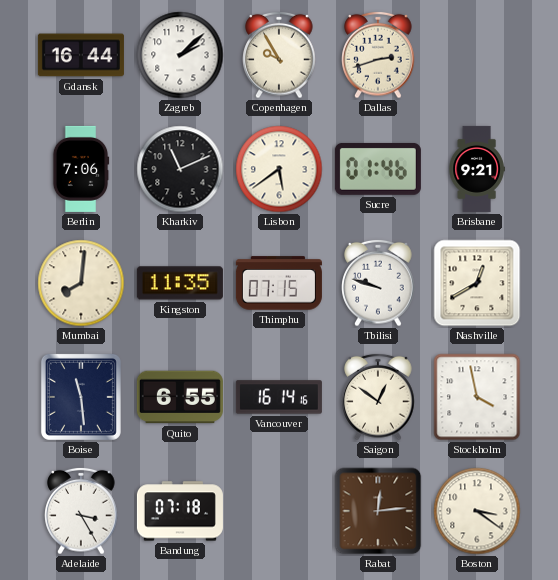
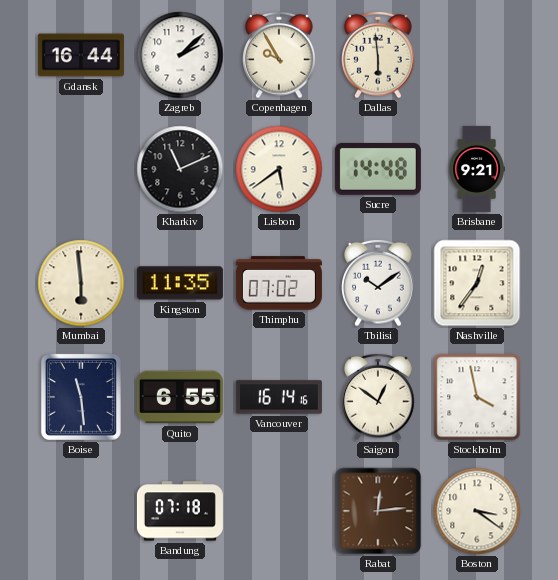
Dallas: 2:42 -> 5:59 (378, 55)
Berlin: 7:06 -> none (81, 169)
Sucre: 01:46 -> 14:48 (378, 169)
Mumbai: 8:01 -> 5:59 (81, 283)
Thimphu: 07:15 -> 07:02 (279, 283)
Tbilisi: 9:48 -> 10:09 (378, 283)
Nashville: 12:40 -> 12:36 (477, 283)
Adelaide: 3:25 -> none (81, 511)
